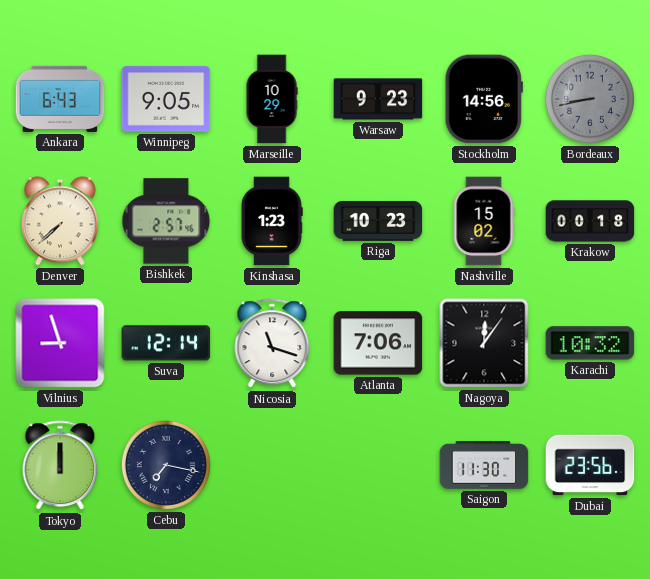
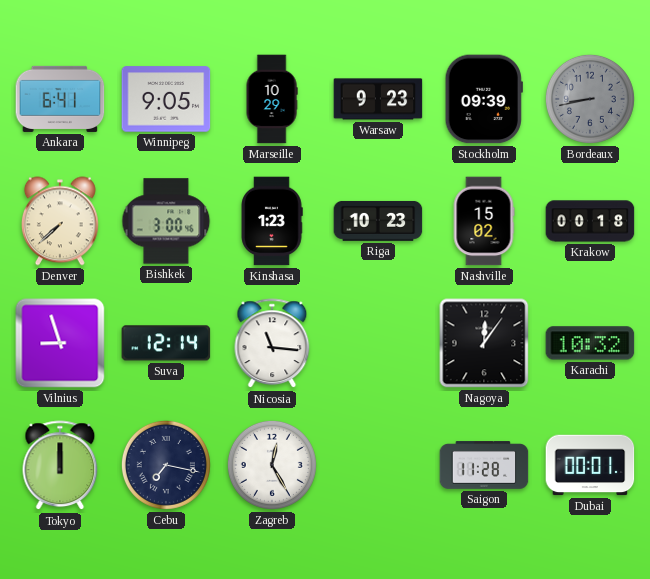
Ankara: 6:43 -> 6:41 (60, 99)
Stockholm: 14:56 -> 09:39 (484, 99)
Bishkek: 2:57 -> 3:00 (166, 221)
Nicosia: 11:18 -> 11:16 (272, 344)
Atlanta: 7:06 -> none (378, 343)
Zagreb: none -> 12:25 (272, 465)
Saigon: 11:30 -> 11:28 (484, 465)
Dubai: 23:56 -> 00:01 (590, 465)
